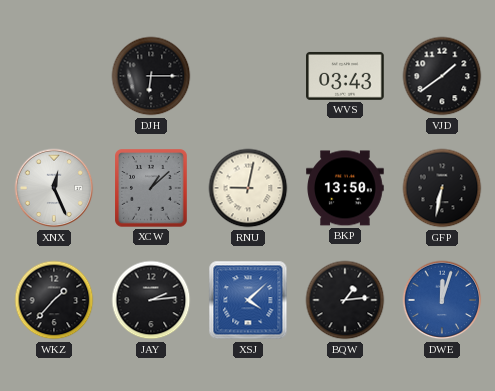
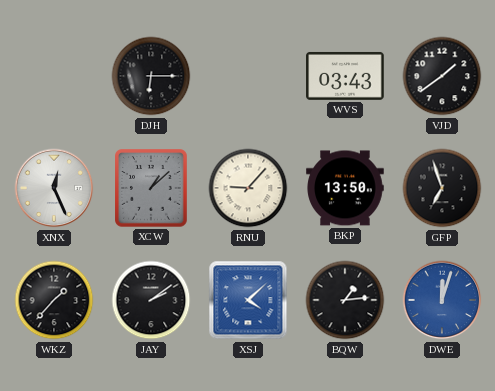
RNU: 9:02 -> 9:07 (248, 188)
GFP: 6:32 -> 6:57 (442, 188)
JAY: 2:14 -> 2:09 (151, 300)
